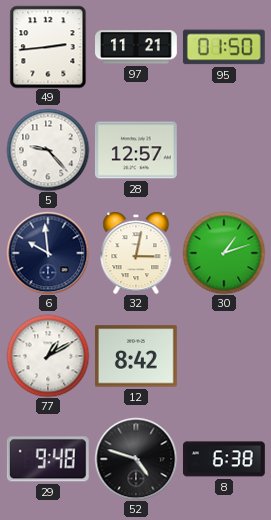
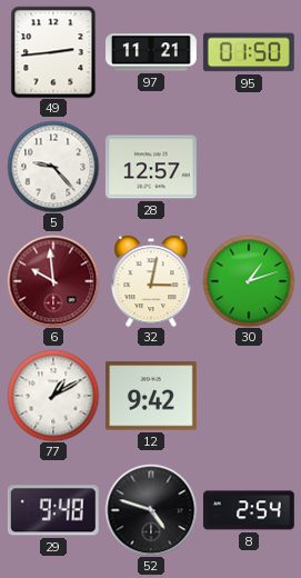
6 dial: navy -> burgundy (53, 281)
12: 8:42 -> 9:42 (151, 396)
8: 6:38 -> 2:54 (249, 510)
